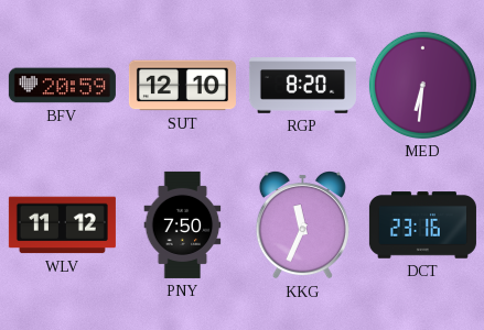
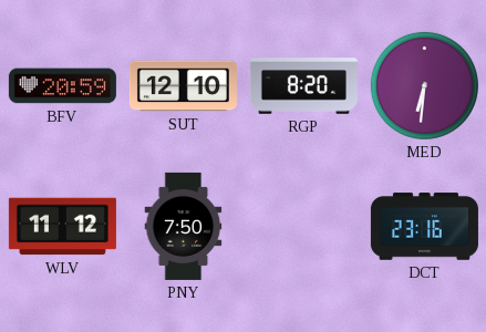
KKG: 11:34 -> none (302, 226)
